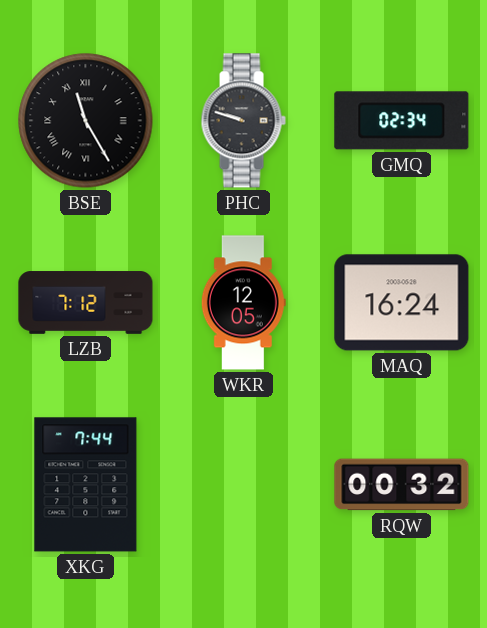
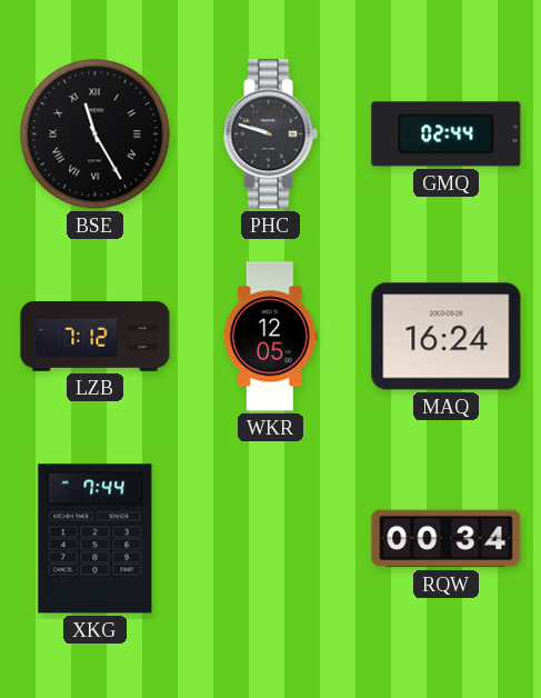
GMQ: 02:34 -> 02:44 (447, 134)
RQW: 00:32 -> 00:34 (447, 539)
